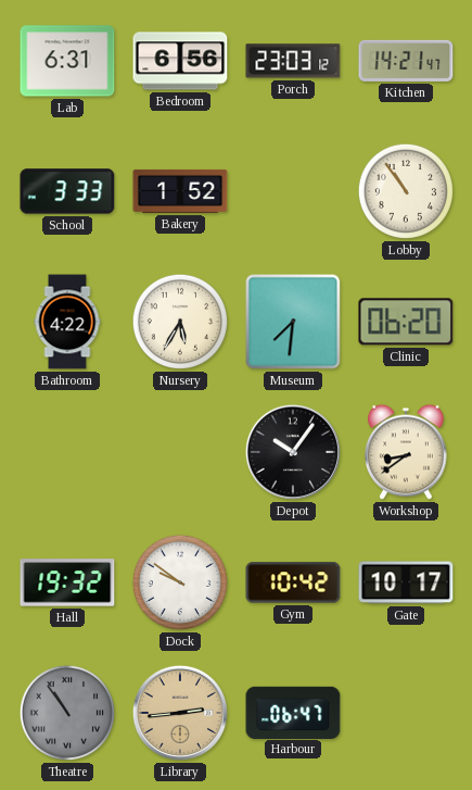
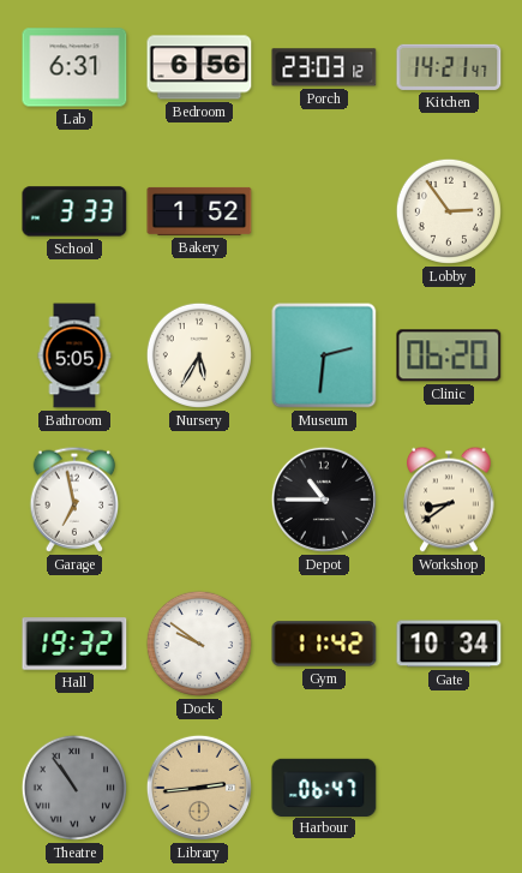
Lobby: 10:54 -> 2:54 (449, 211)
Bathroom: 4:22 -> 5:05 (74, 355)
Museum: 7:31 -> 2:31 (324, 355)
Garage: none -> 6:58 (74, 500)
Depot: 10:06 -> 10:45 (324, 500)
Gym: 10:42 -> 11:42 (324, 644)
Gate: 10:17 -> 10:34 (449, 644)
